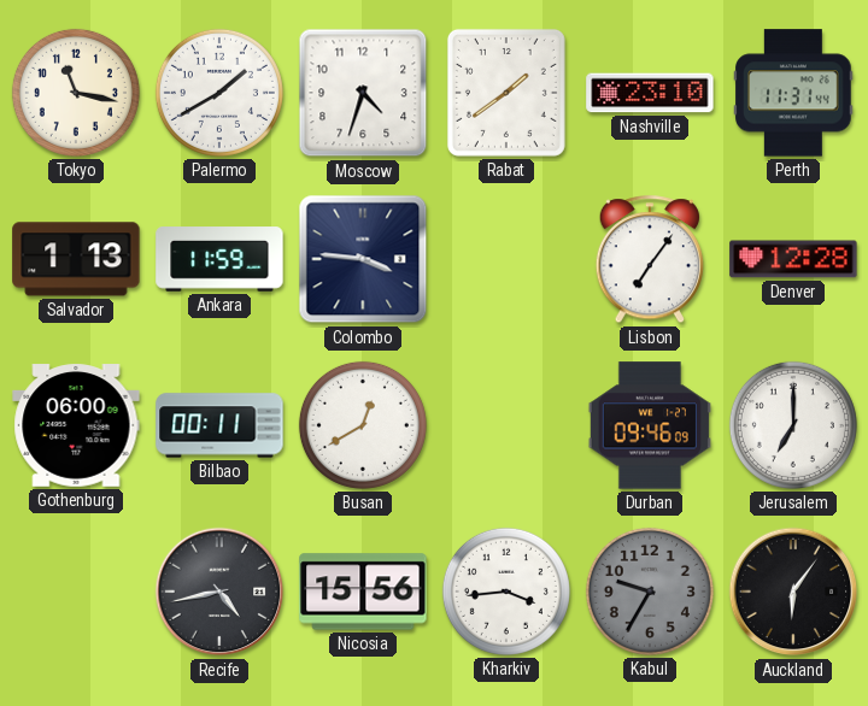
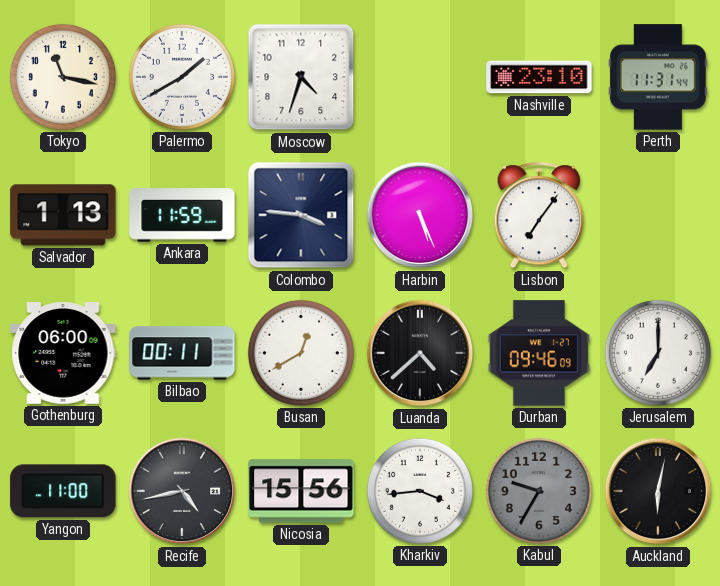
Rabat: 1:39 -> none (506, 93)
Harbin: none -> 5:26 (420, 215)
Denver: 12:28 -> none (793, 259)
Luanda: none -> 4:38 (420, 353)
Yangon: none -> 11:00 (63, 491)
Auckland: 6:06 -> 6:02 (658, 491)
